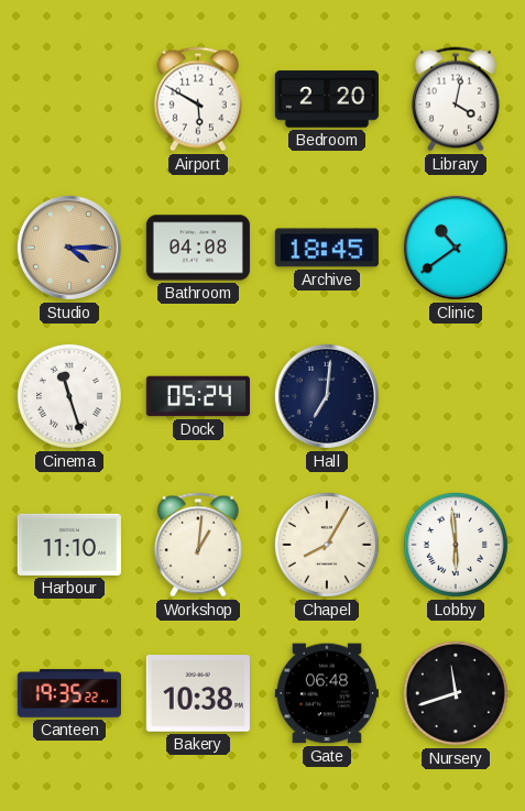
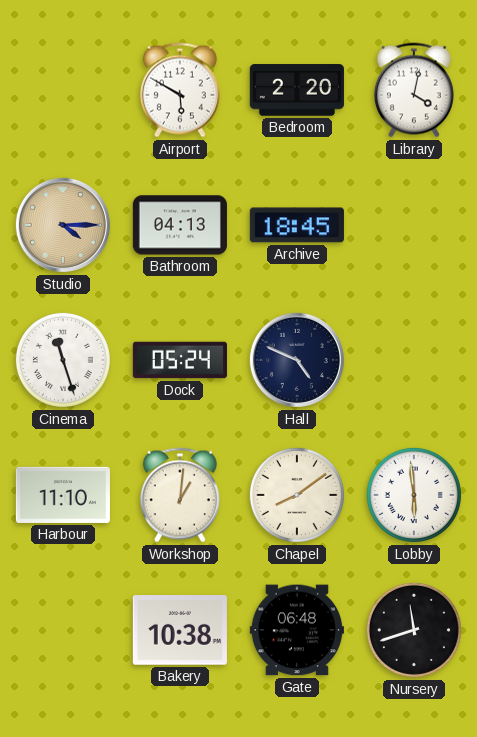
Bathroom: 04:08 -> 04:13 (180, 225)
Clinic: 10:39 -> none (456, 248)
Hall: 7:01 -> 4:49 (297, 360)
Chapel: 8:05 -> 8:09 (297, 495)
Canteen: 19:35 -> none (69, 693)
